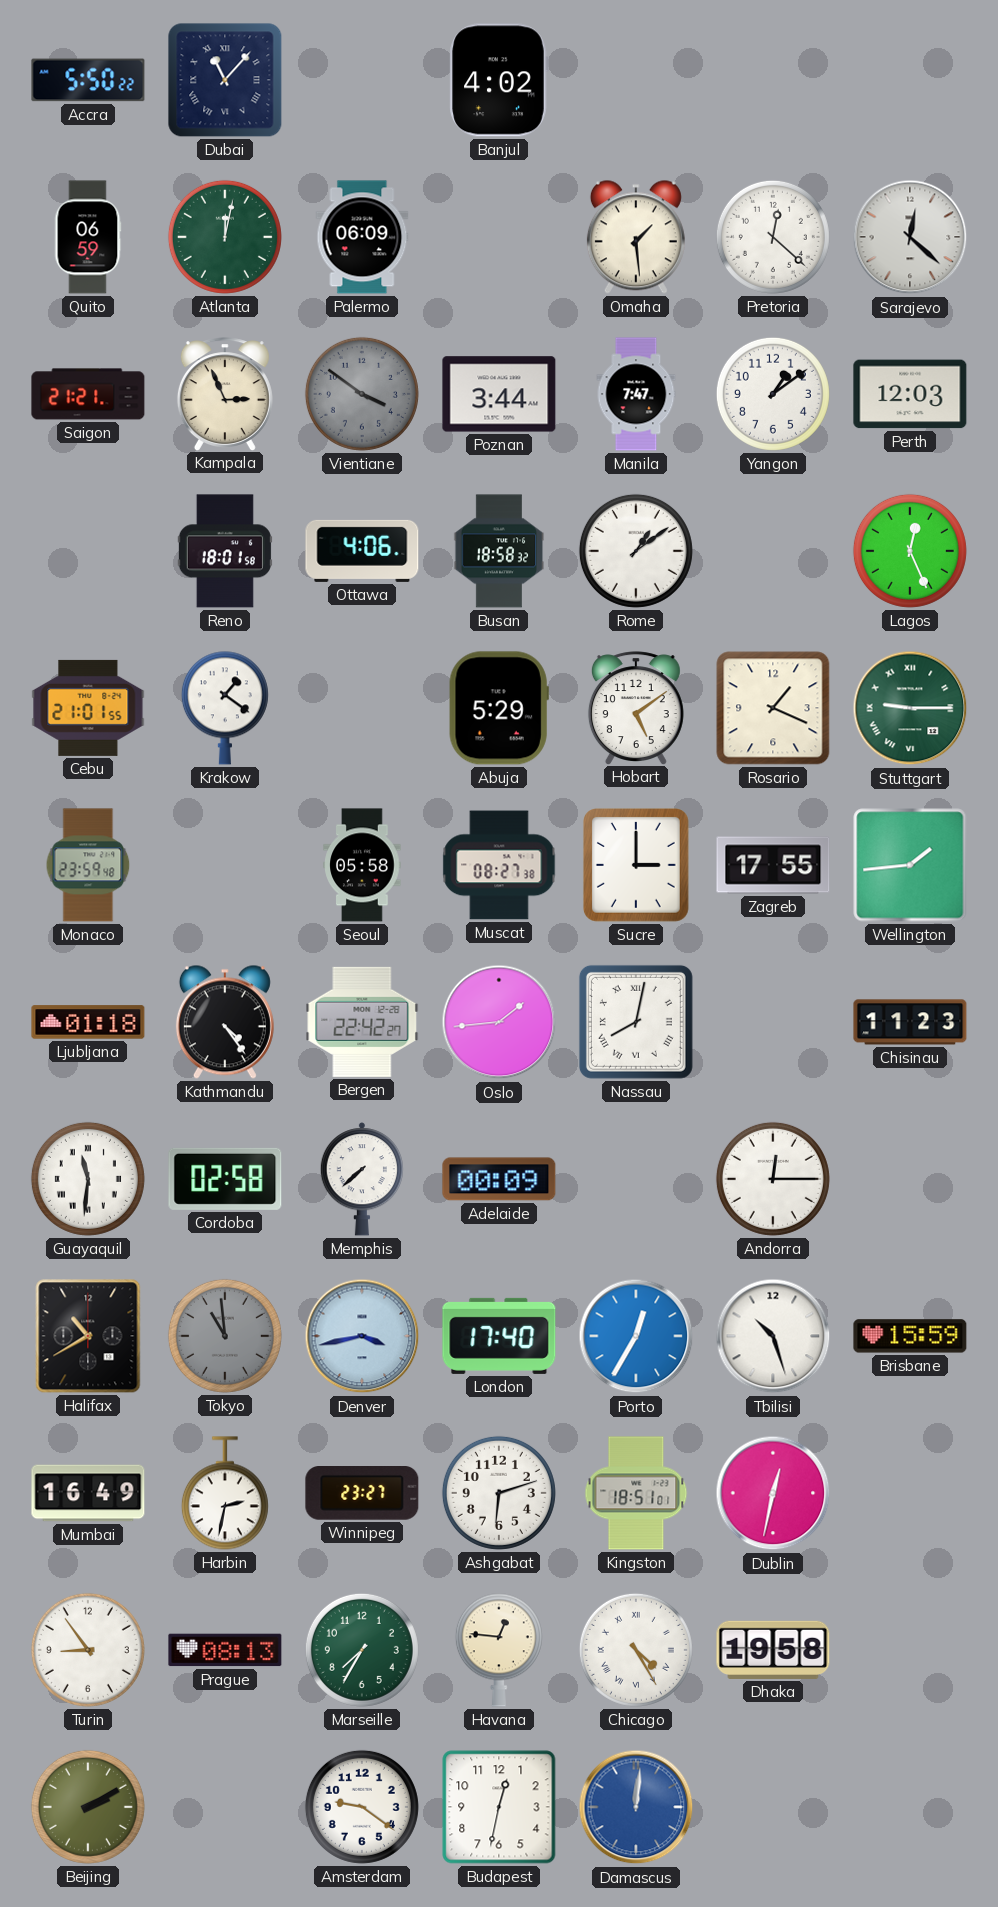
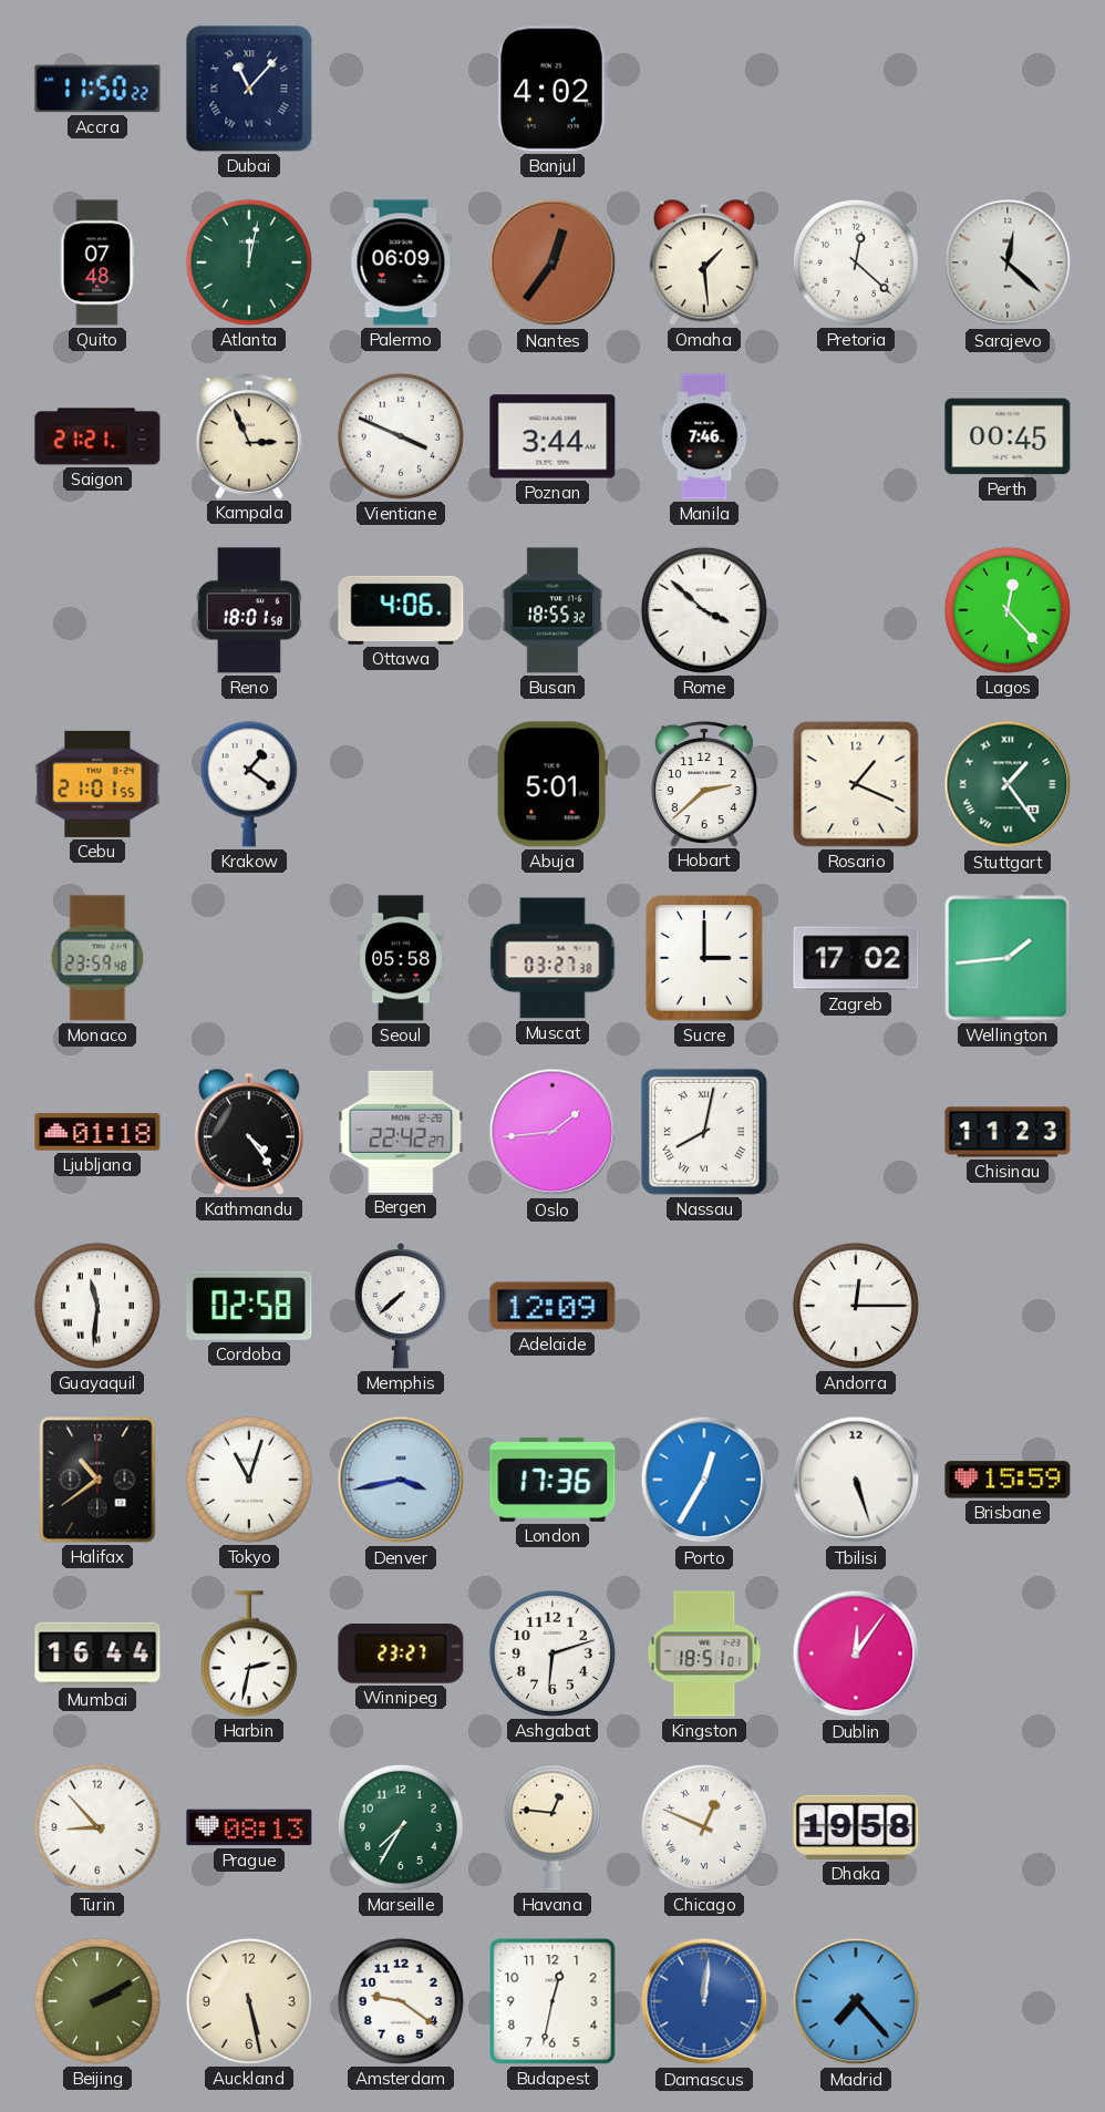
Accra: 5:50 -> 11:50 (97, 89)
Quito: 06:59 -> 07:48 (97, 262)
Nantes: none -> 12:36 (552, 262)
Vientiane: 3:51 -> 3:49 (401, 436)
Vientiane dial: grey -> white (401, 436)
Manila: 7:47 -> 7:46 (704, 436)
Yangon: 1:09 -> none (773, 394)
Perth: 12:03 -> 00:45 (1008, 436)
Busan: 18:58 -> 18:55 (552, 610)
Rome: 1:09 -> 3:52 (704, 610)
Lagos: 12:26 -> 12:23 (1008, 610)
Abuja: 5:29 -> 5:01 (552, 784)
Hobart: 5:09 -> 2:38 (704, 784)
Stuttgart: 9:15 -> 1:24 (1008, 784)
Muscat: 08:27 -> 03:27 (552, 958)
Zagreb: 17:55 -> 17:02 (856, 958)
Adelaide: 00:09 -> 12:09 (552, 1306)
Halifax: 10:40 -> 10:39 (97, 1480)
Tokyo: 10:59 -> 11:03 (249, 1480)
Tokyo dial: grey -> white (249, 1480)
London: 17:40 -> 17:36 (552, 1480)
Tbilisi: 10:27 -> 5:27 (856, 1480)
Mumbai: 16:49 -> 16:44 (97, 1653)
Dublin: 12:32 -> 12:06 (856, 1653)
Turin: 8:54 -> 8:53 (97, 1827)
Chicago: 4:25 -> 12:49 (704, 1827)
Auckland: none -> 5:28 (249, 2001)
Madrid: none -> 7:23 (856, 2001)
